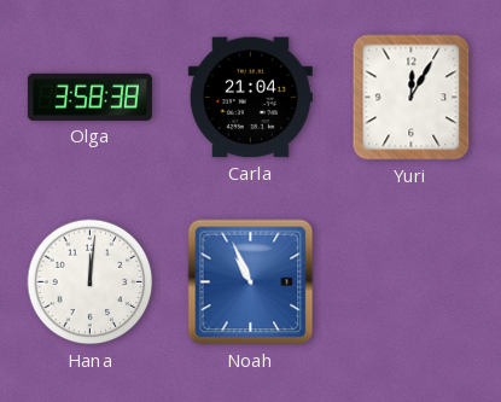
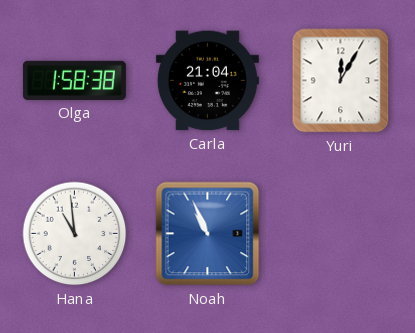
Olga: 3:58 -> 1:58 (74, 80)
Hana: 12:01 -> 10:59 (75, 234)
